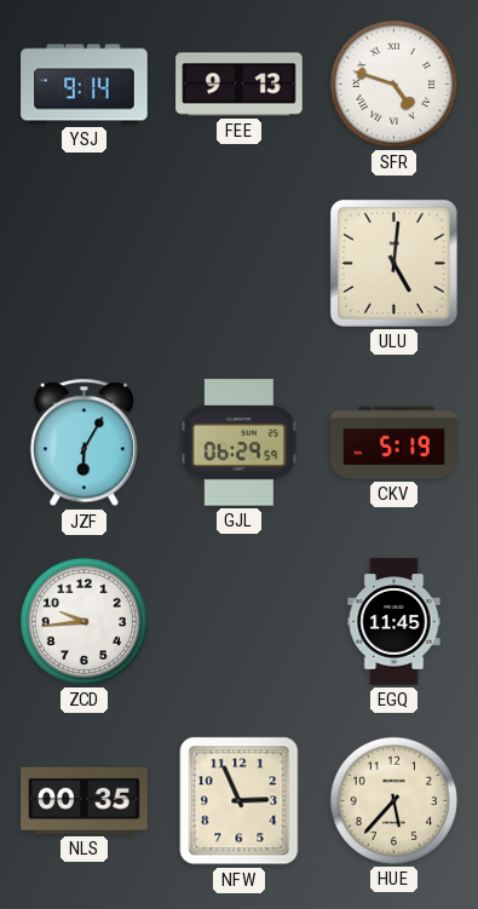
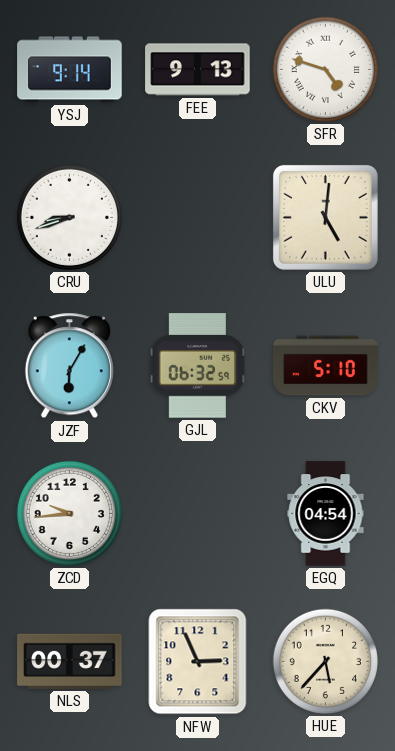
CRU: none -> 8:42 (69, 217)
GJL: 06:29 -> 06:32 (198, 366)
CKV: 5:19 -> 5:10 (326, 366)
EGQ: 11:45 -> 04:54 (326, 514)
NLS: 00:35 -> 00:37 (70, 661)
